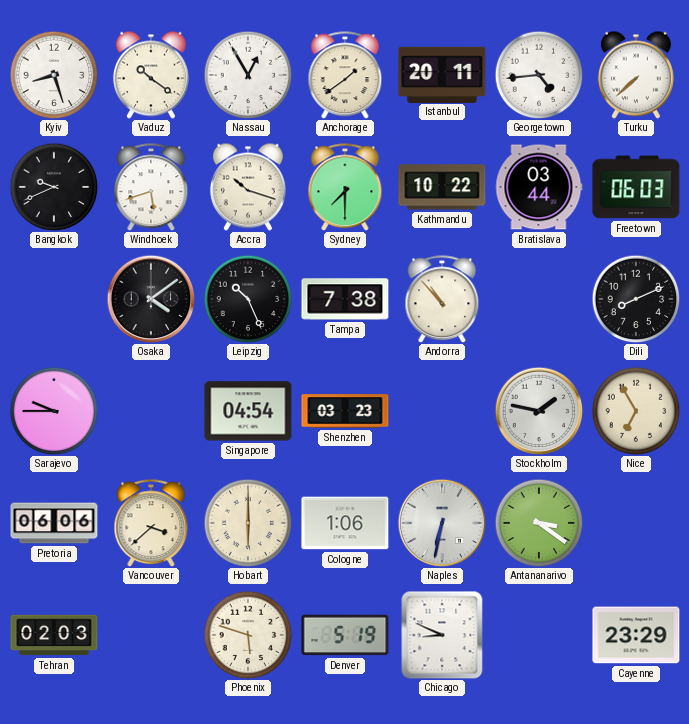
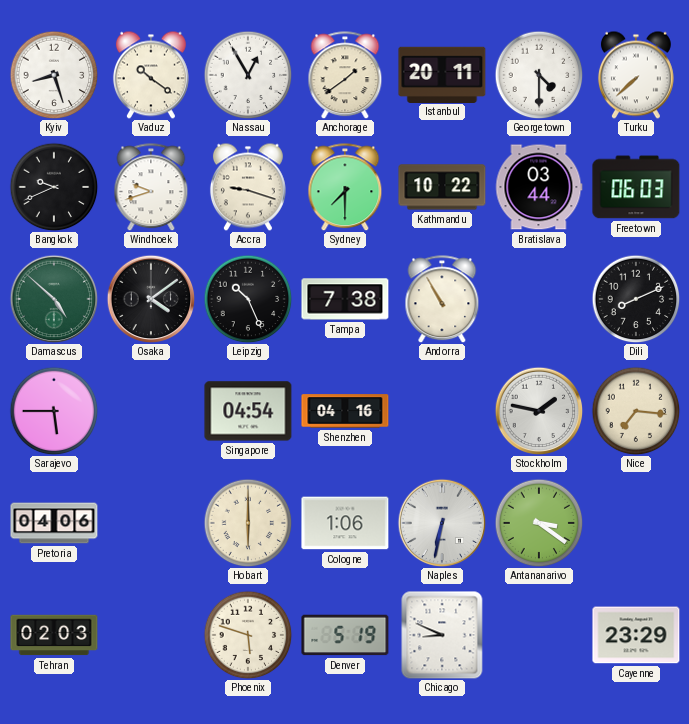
Georgetown: 4:44 -> 4:30 (539, 75)
Windhoek: 5:42 -> 9:42 (151, 187)
Accra: 10:18 -> 9:18 (248, 187)
Damascus: none -> 4:52 (54, 299)
Andorra: 10:53 -> 10:55 (442, 299)
Sarajevo: 9:45 -> 5:45 (54, 411)
Shenzhen: 03:23 -> 04:16 (345, 411)
Nice: 6:55 -> 7:16 (636, 411)
Pretoria: 06:06 -> 04:06 (54, 523)
Vancouver: 3:38 -> none (151, 523)
